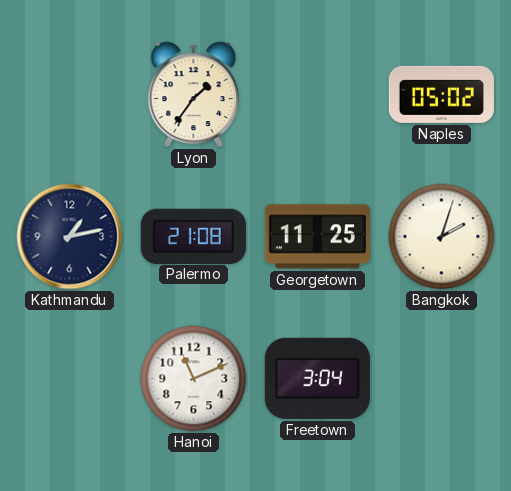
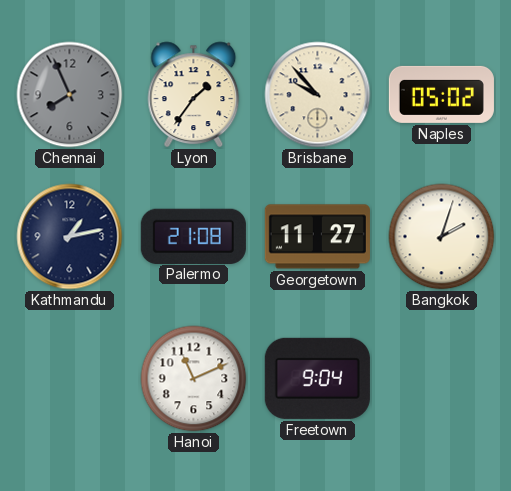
Chennai: none -> 7:56 (70, 95)
Brisbane: none -> 9:53 (318, 95)
Georgetown: 11:25 -> 11:27 (317, 237)
Freetown: 3:04 -> 9:04 (317, 378)
